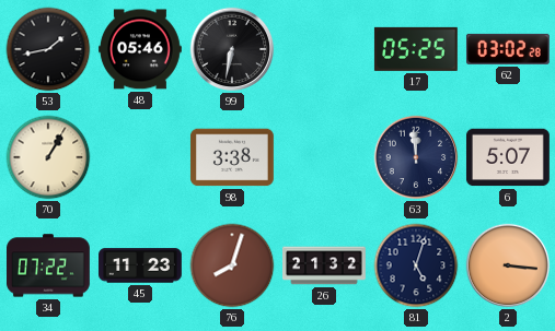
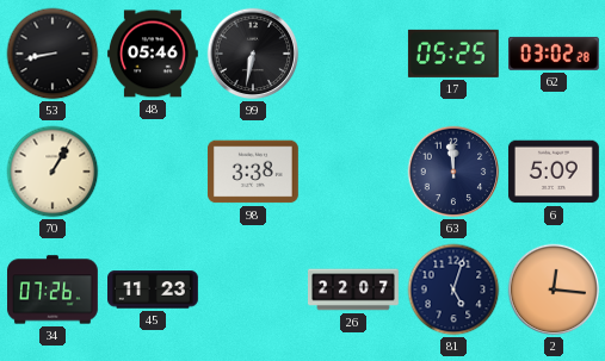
53: 1:43 -> 8:43 (53, 54)
6: 5:07 -> 5:09 (554, 172)
34: 07:22 -> 07:26 (54, 290)
76: 8:03 -> none (232, 265)
26: 21:32 -> 22:07 (354, 290)
2: 3:16 -> 12:16 (554, 290)
